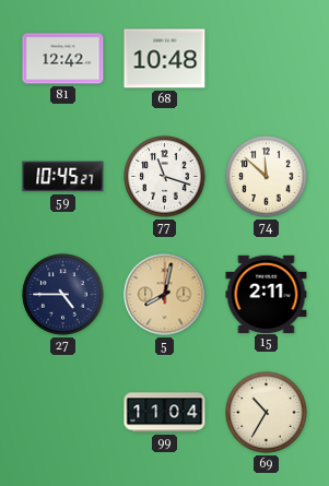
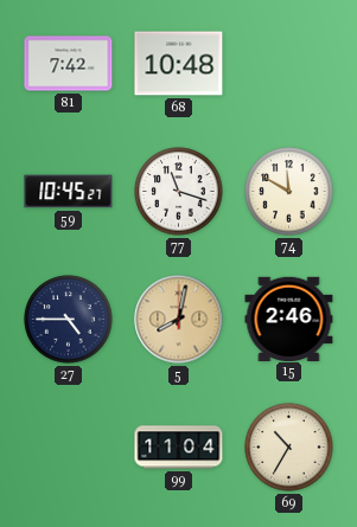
81: 12:42 -> 7:42 (69, 64)
74: 11:52 -> 11:50 (289, 192)
15: 2:11 -> 2:46 (289, 319)
